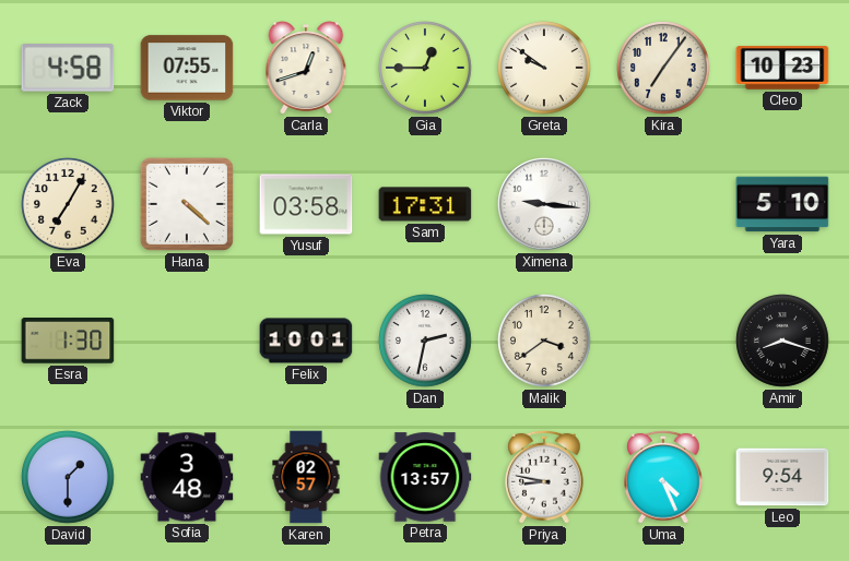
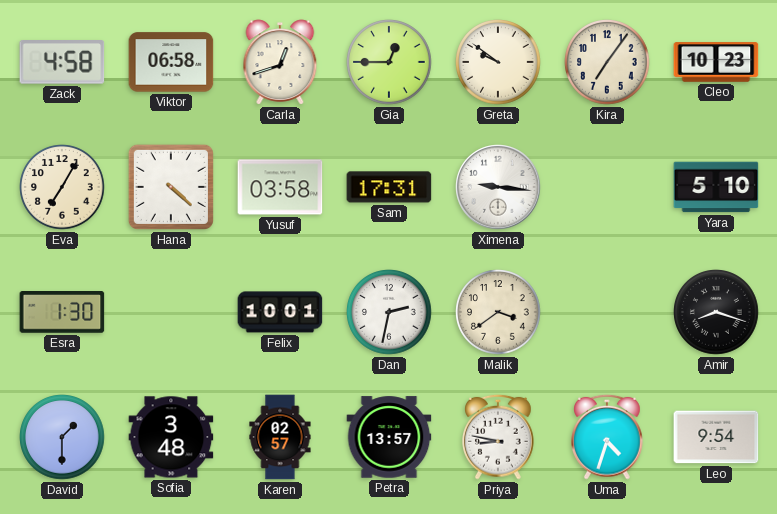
Viktor: 07:55 -> 06:58 (171, 62)
Uma: 4:26 -> 4:33 (608, 437)
